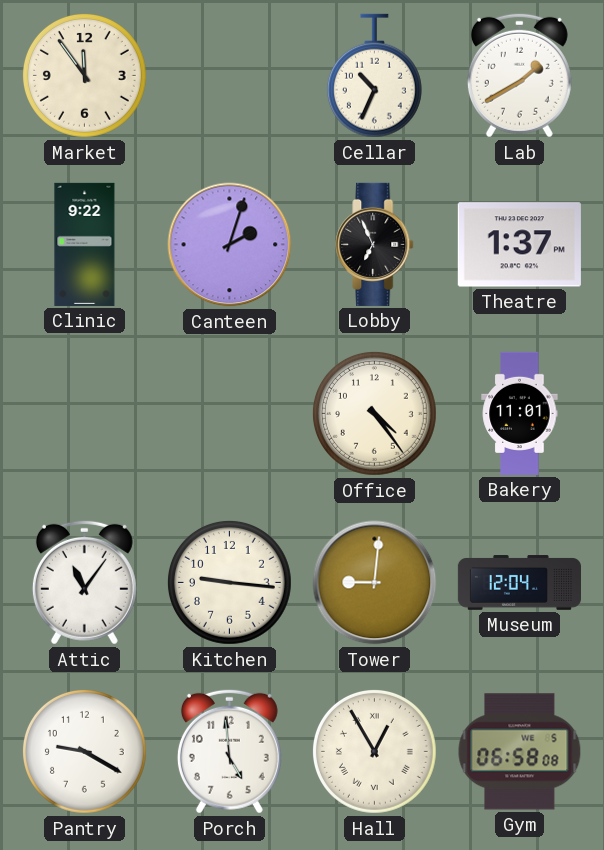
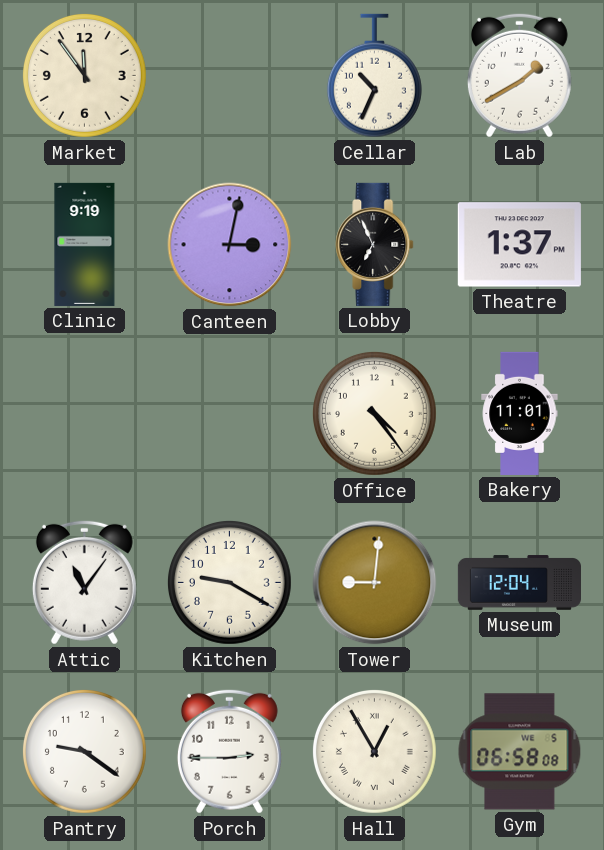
Clinic: 9:22 -> 9:19 (85, 244)
Canteen: 2:03 -> 3:02 (230, 245)
Kitchen: 9:16 -> 9:20 (229, 582)
Pantry: 9:20 -> 9:21 (84, 751)
Porch: 4:59 -> 2:45 (229, 751)
